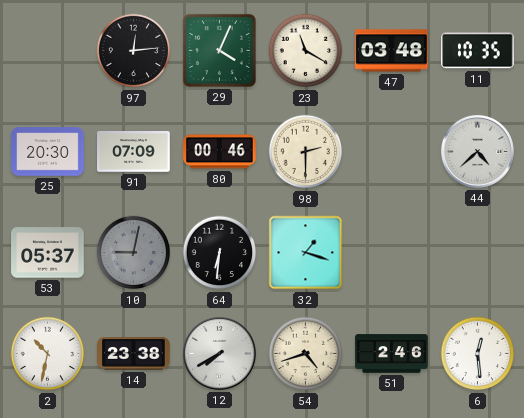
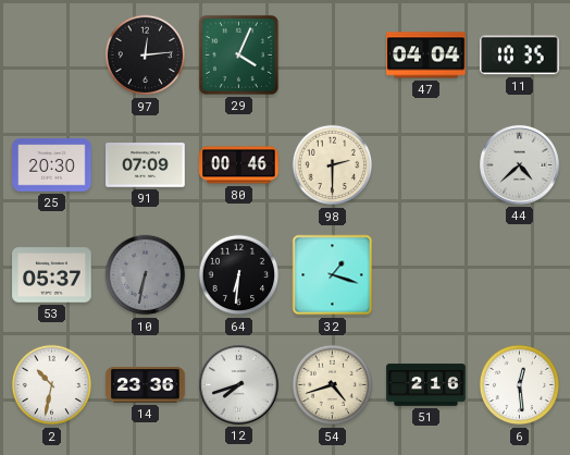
23: 11:20 -> none (306, 51)
47: 03:48 -> 04:04 (426, 56)
10: 9:02 -> 6:32 (146, 275)
14: 23:38 -> 23:36 (146, 385)
12: 7:40 -> 7:42 (238, 384)
51: 2:46 -> 2:16 (426, 385)
